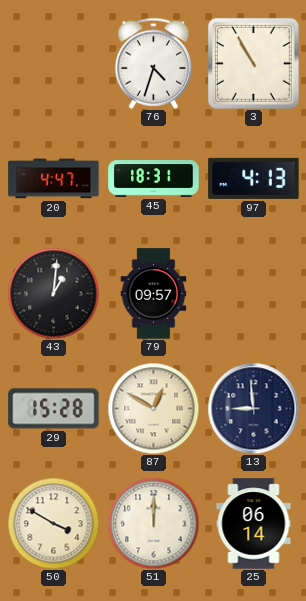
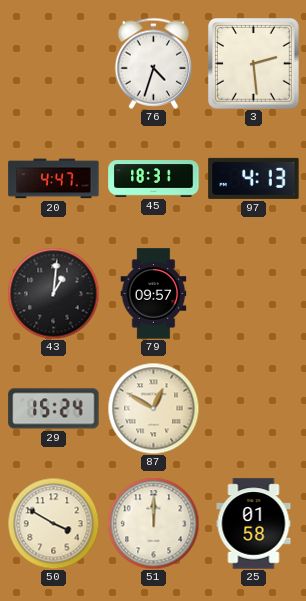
3: 10:55 -> 2:29 (254, 64)
29: 15:28 -> 15:24 (54, 409)
13: 8:59 -> none (253, 408)
25: 06:14 -> 01:58 (254, 524)
